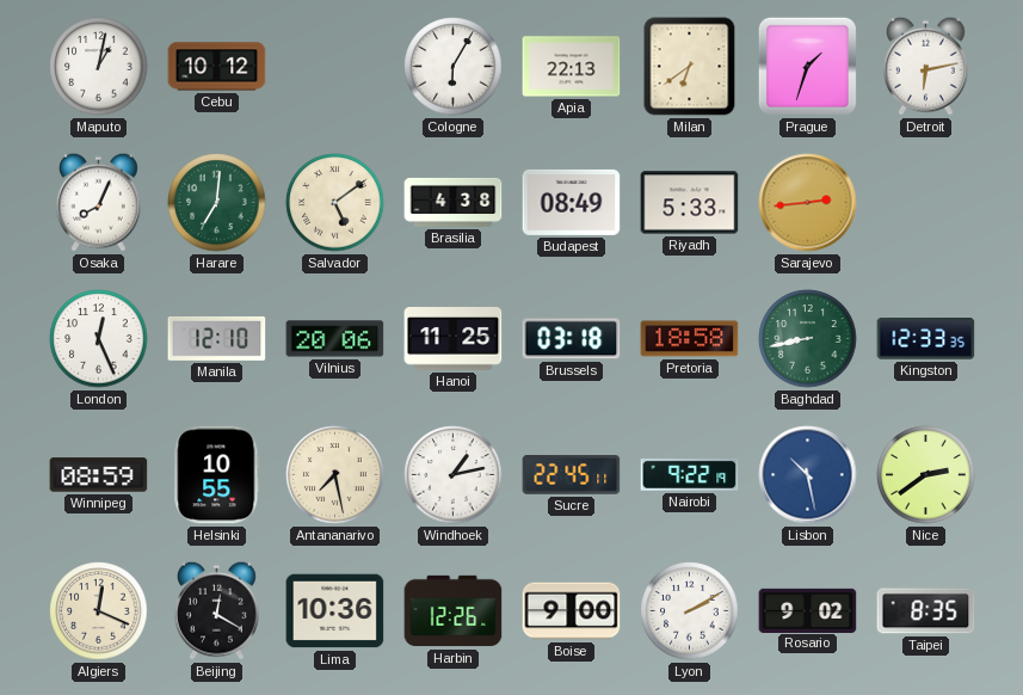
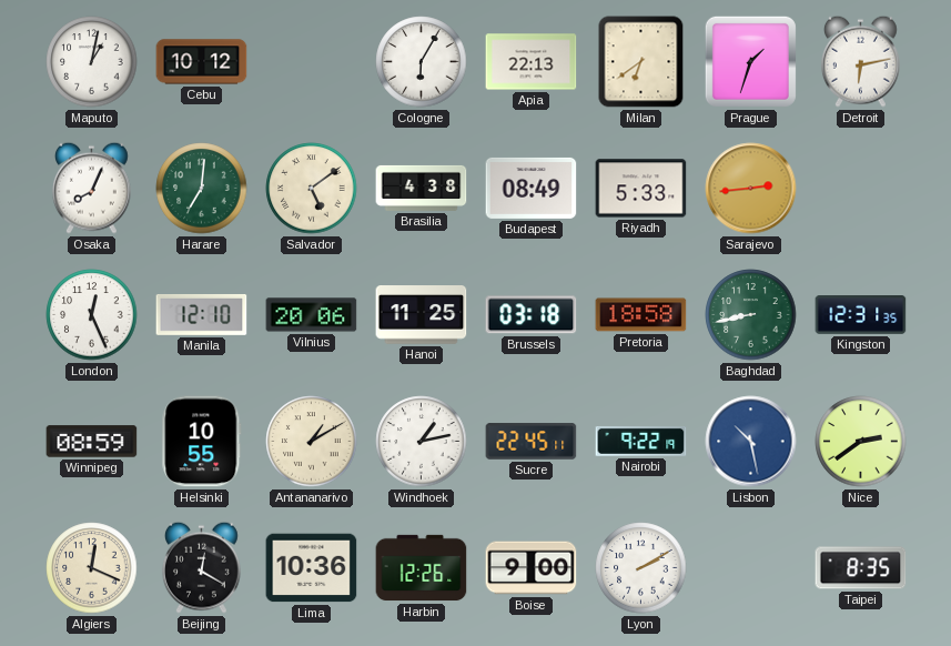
Kingston: 12:33 -> 12:31 (861, 315)
Antananarivo: 7:28 -> 1:10 (312, 442)
Rosario: 9:02 -> none (808, 610)
